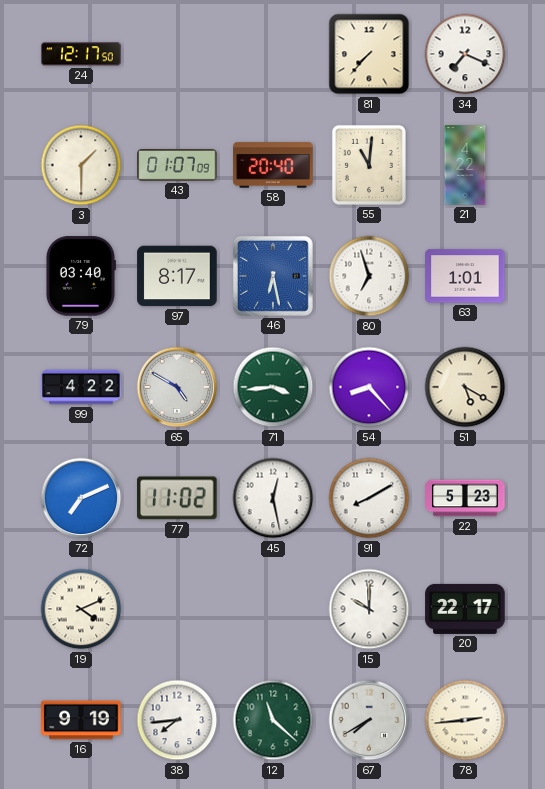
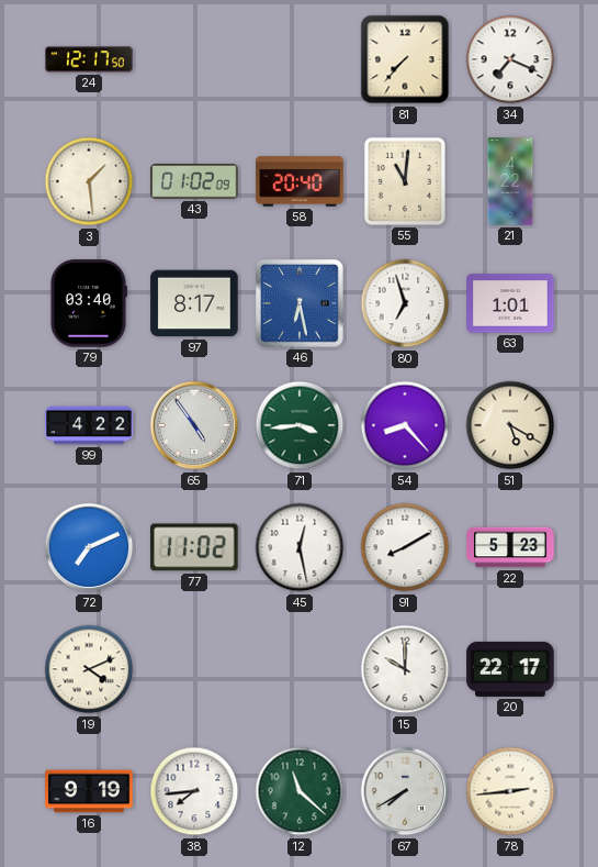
3: 1:30 -> 1:29 (89, 181)
43: 01:07 -> 01:02 (194, 182)
65: 4:50 -> 4:54 (194, 425)
